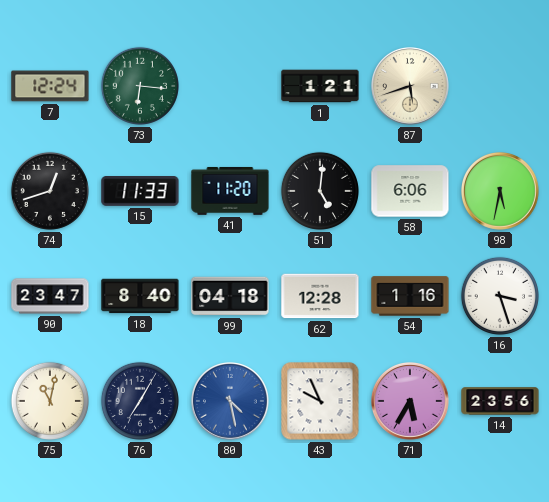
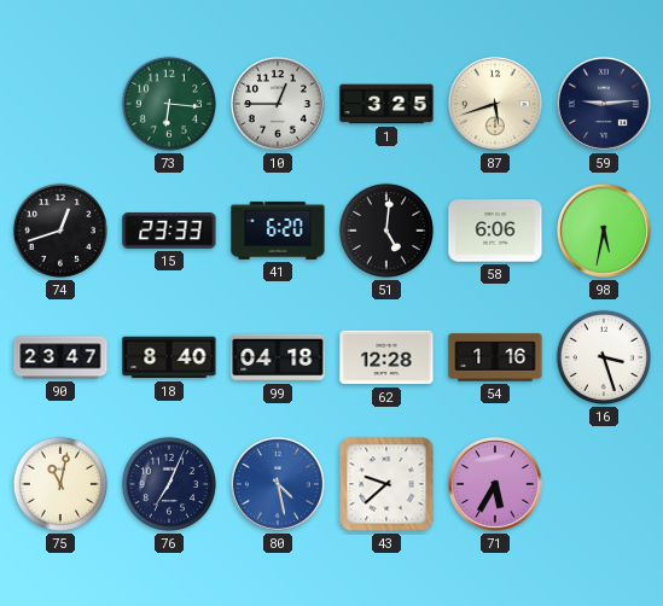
7: 12:24 -> none (50, 86)
10: none -> 12:45 (279, 105)
1: 1:21 -> 3:25 (386, 104)
59: none -> 9:14 (605, 105)
15: 11:33 -> 23:33 (169, 232)
41: 11:20 -> 6:20 (278, 231)
76: 7:05 -> 7:04 (169, 484)
43: 9:56 -> 9:38 (386, 484)
14: 23:56 -> none (500, 401)
